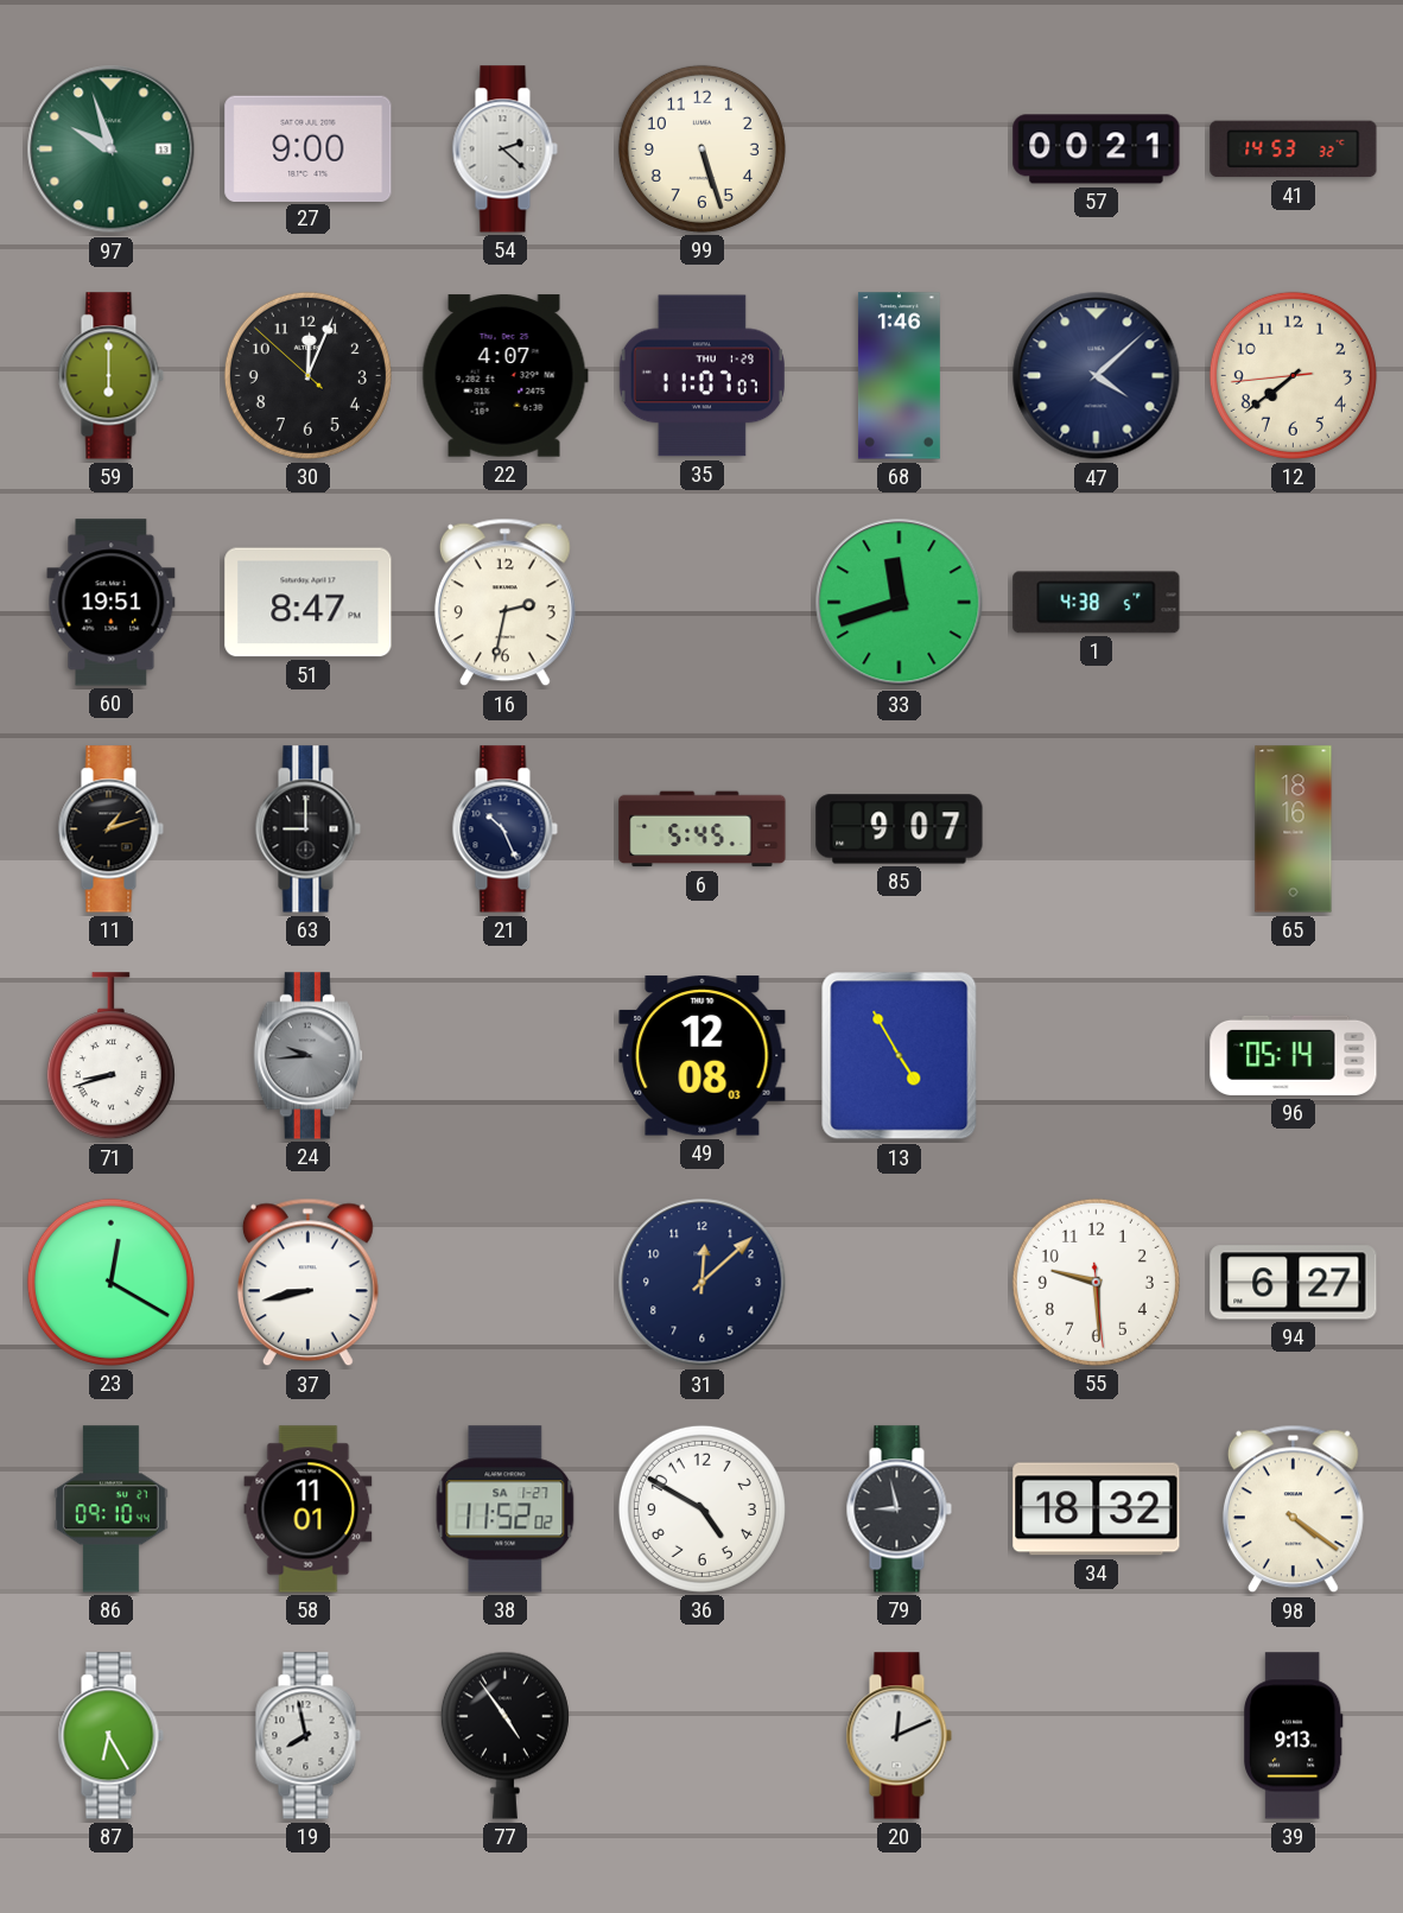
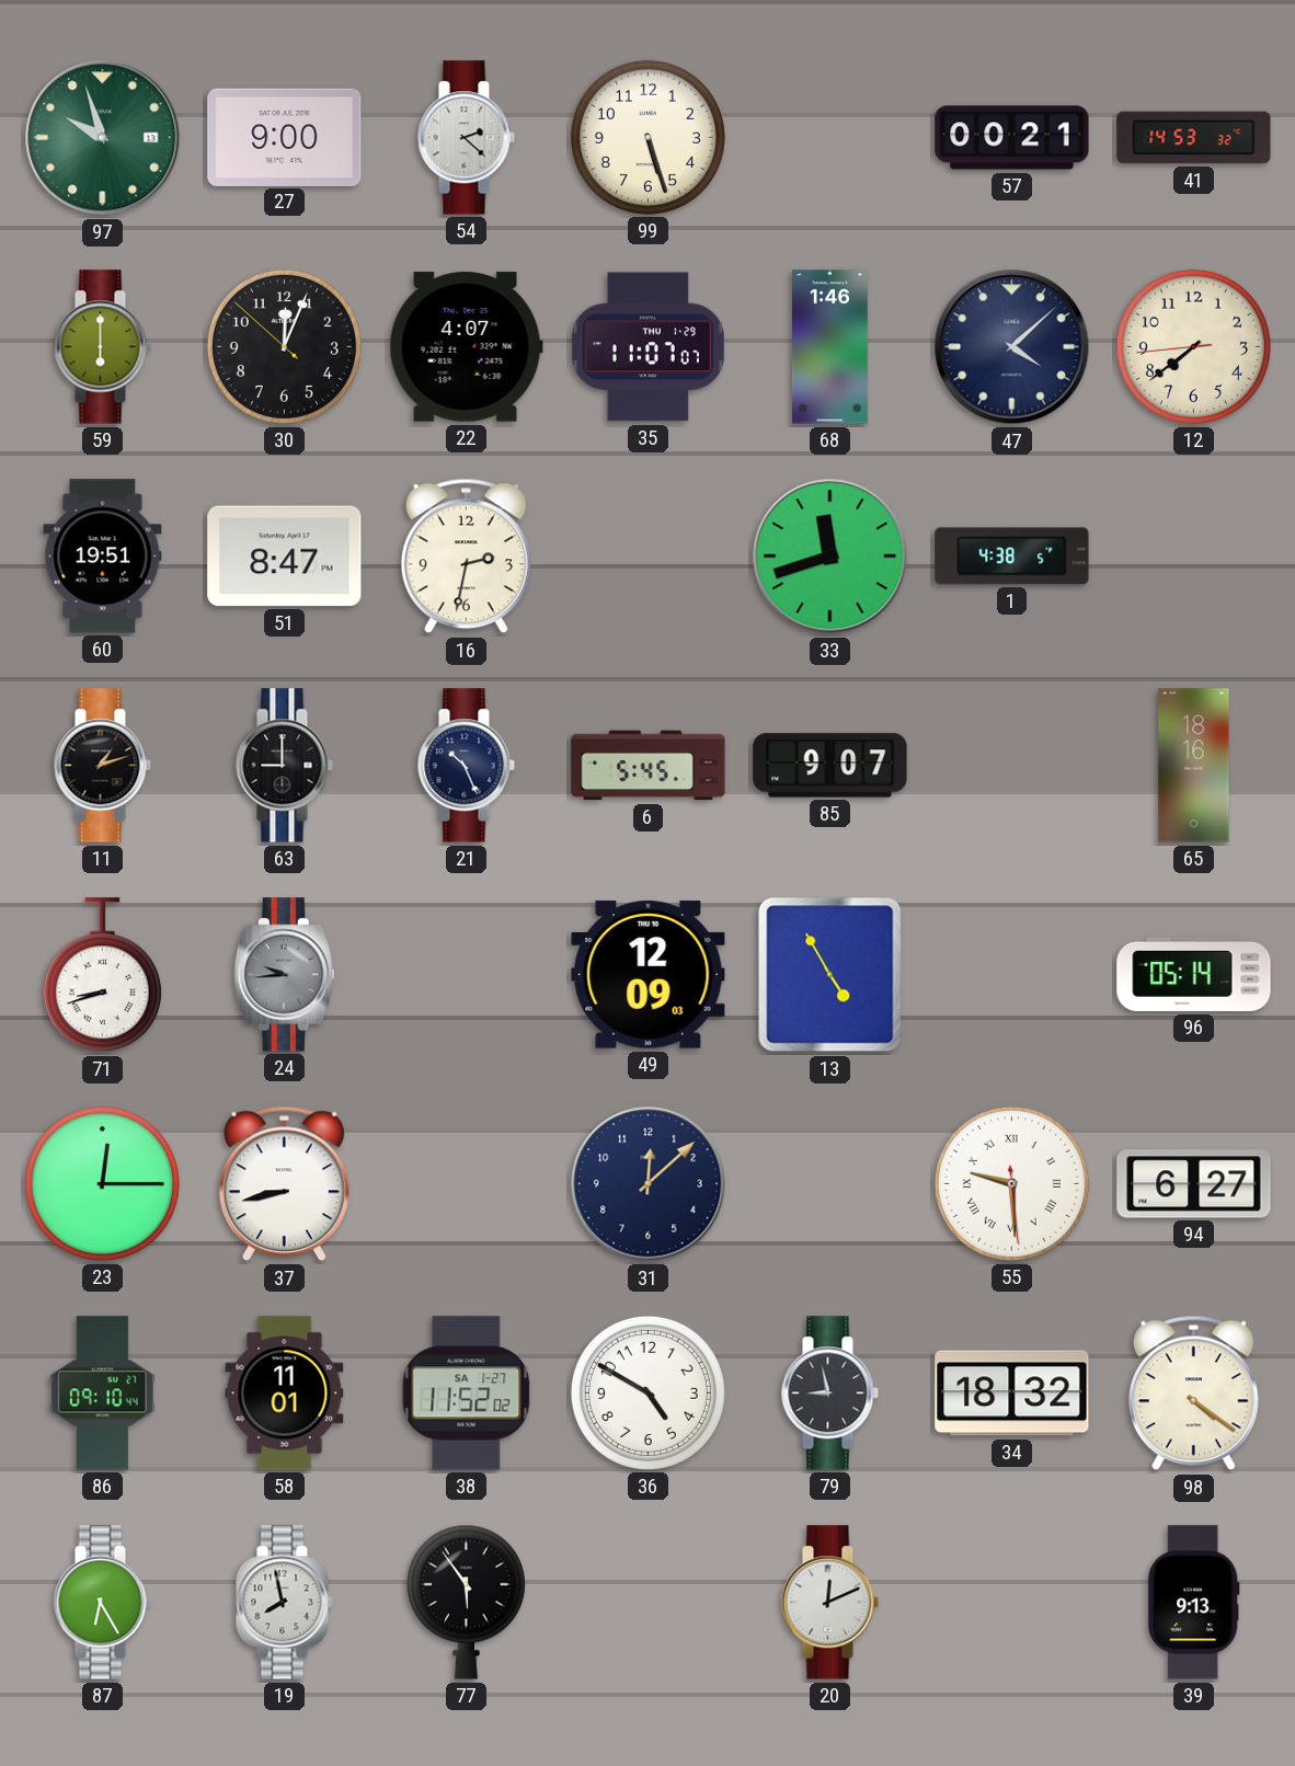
49: 12:08 -> 12:09 (649, 975)
23: 12:20 -> 12:15 (102, 1183)
55 numerals: Arabic -> Roman (1011, 1183)
77: 4:54 -> 5:54 (466, 1602)
